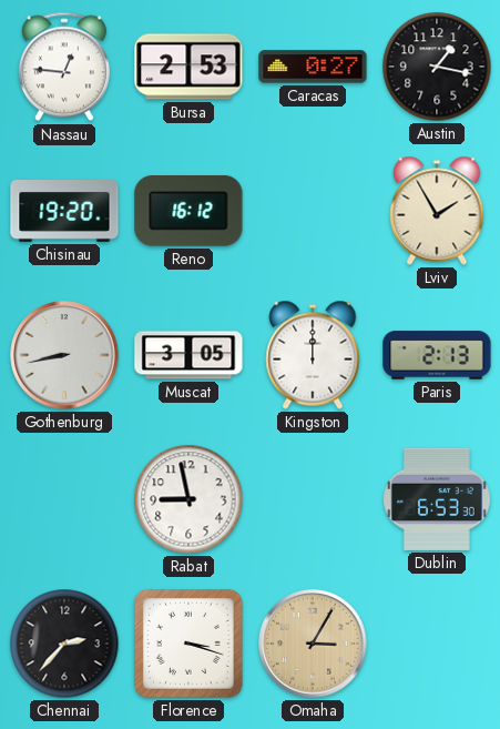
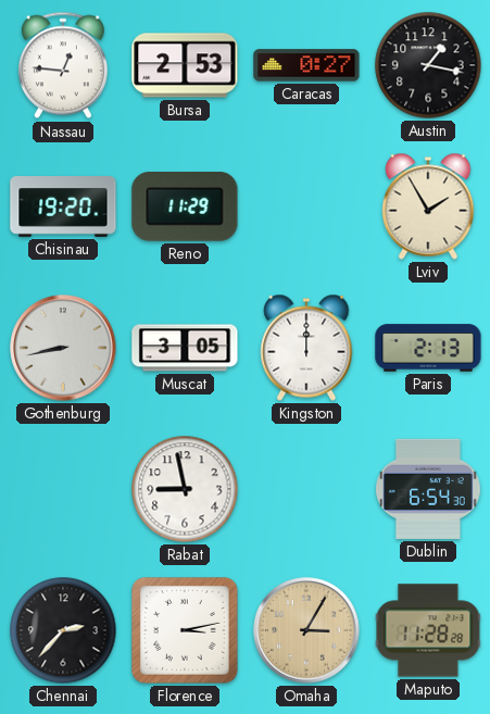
Reno: 16:12 -> 11:29 (185, 208)
Dublin: 6:53 -> 6:54 (429, 489)
Florence: 3:18 -> 3:13 (186, 631)
Maputo: none -> 11:28 (428, 630)
